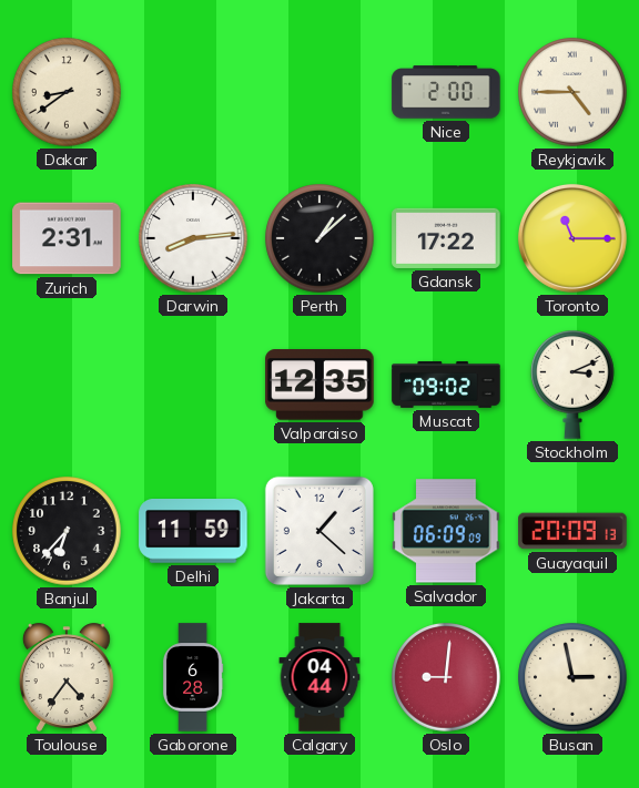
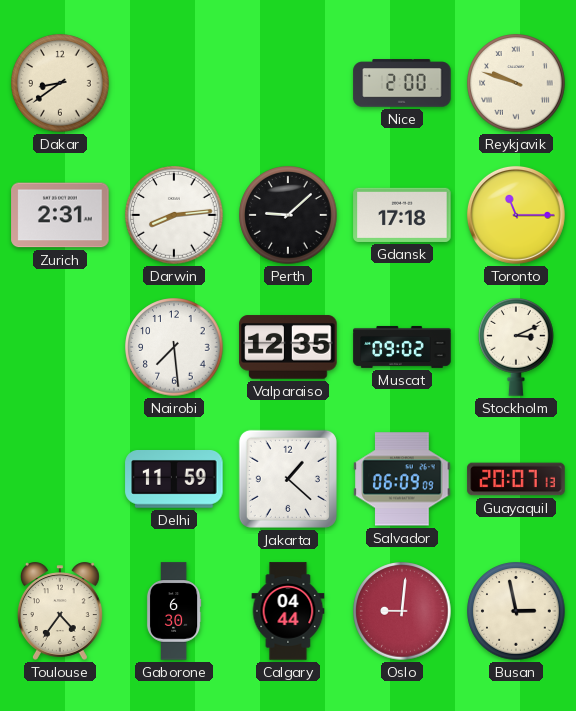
Reykjavik: 4:45 -> 9:48 (516, 83)
Perth: 1:08 -> 9:08 (288, 215)
Gdansk: 17:22 -> 17:18 (402, 215)
Nairobi: none -> 7:29 (174, 347)
Banjul: 6:37 -> none (67, 531)
Guayaquil: 20:09 -> 20:07 (516, 479)
Gaborone: 6:28 -> 6:30 (174, 611)
